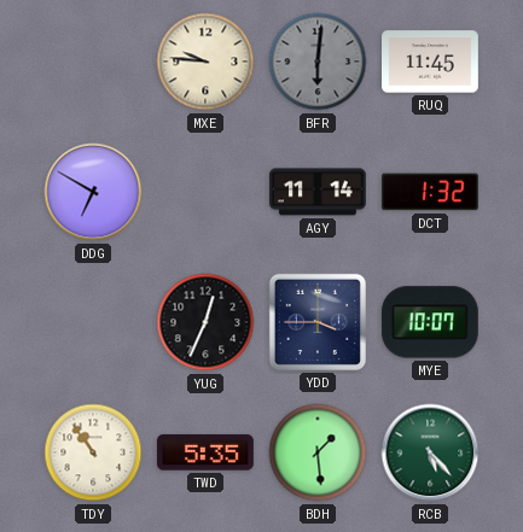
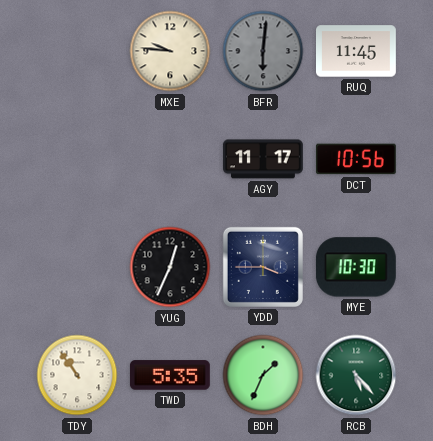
DDG: 6:50 -> none (93, 192)
AGY: 11:14 -> 11:17 (263, 159)
DCT: 1:32 -> 10:56 (356, 159)
MYE: 10:07 -> 10:30 (356, 267)
BDH: 1:29 -> 1:34 (263, 375)
